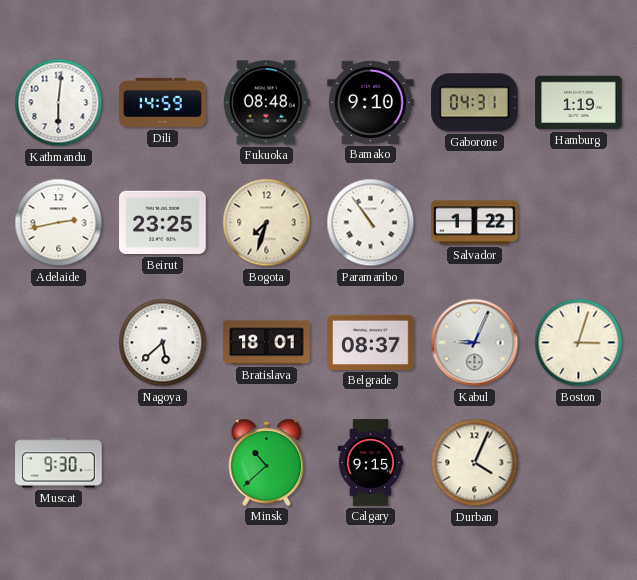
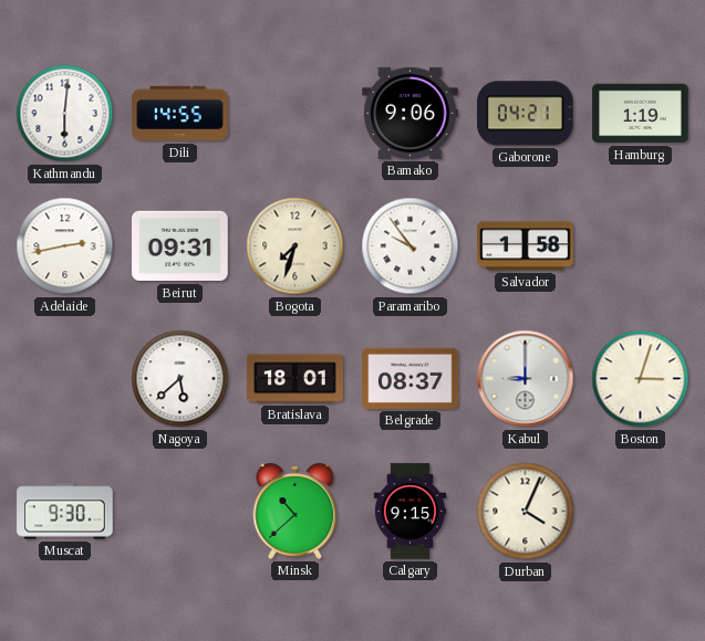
Dili: 14:59 -> 14:55 (180, 114)
Fukuoka: 08:48 -> none (266, 103)
Bamako: 9:10 -> 9:06 (411, 113)
Gaborone: 04:31 -> 04:21 (526, 114)
Beirut: 23:25 -> 09:31 (180, 246)
Paramaribo: 10:54 -> 9:54 (411, 246)
Salvador: 1:22 -> 1:58 (526, 246)
Kabul: 9:04 -> 9:00 (526, 379)
